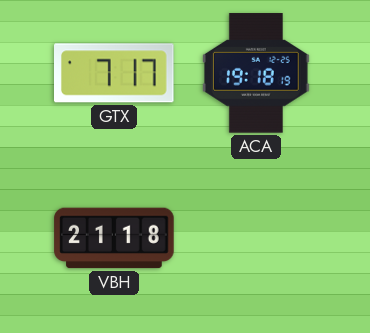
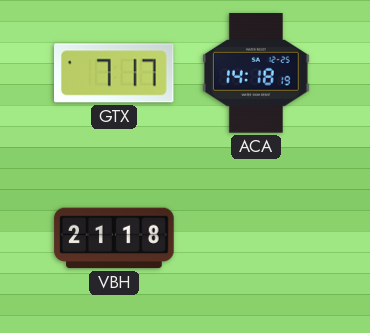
ACA: 19:18 -> 14:18 (256, 73)
